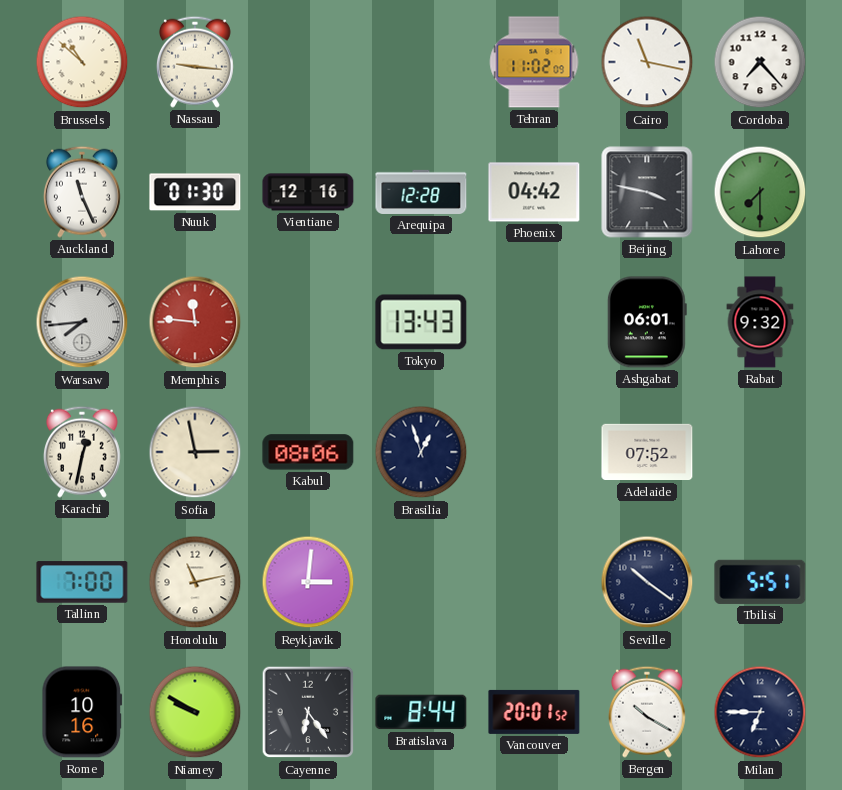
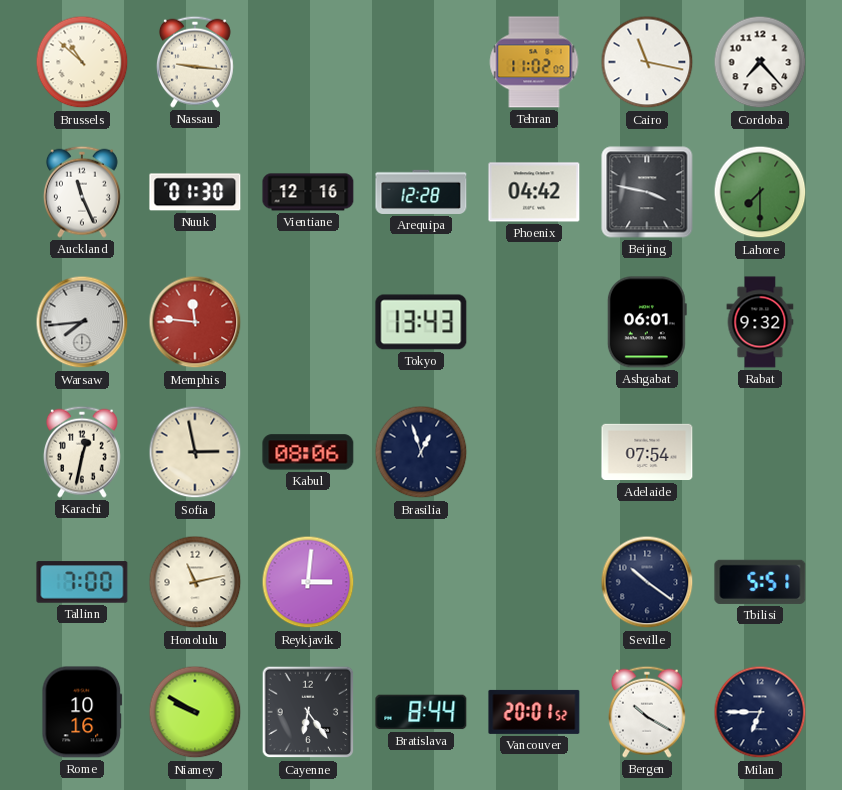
Adelaide: 07:52 -> 07:54 (647, 452)
